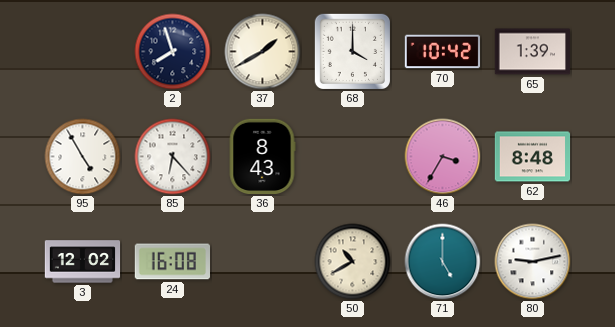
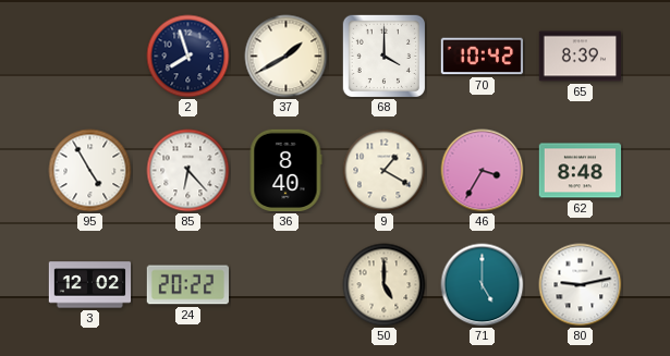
65: 1:39 -> 8:39 (581, 57)
36: 8:43 -> 8:40 (285, 171)
9: none -> 1:20 (385, 171)
24: 16:08 -> 20:22 (187, 285)
50: 10:40 -> 5:00 (385, 285)
